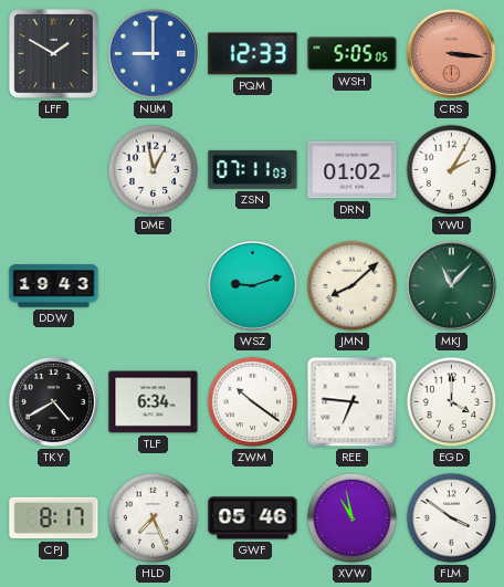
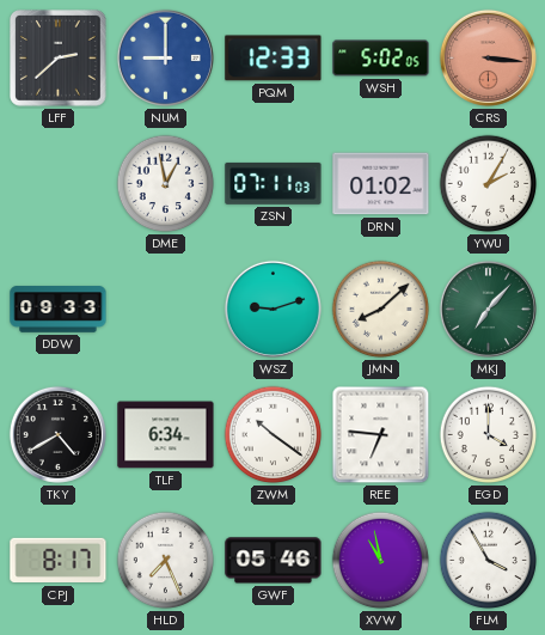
LFF: 1:50 -> 2:38 (59, 59)
WSH: 5:05 -> 5:02 (381, 59)
DDW: 19:43 -> 09:33 (59, 310)
MKJ: 11:07 -> 7:07 (488, 309)
FLM: 3:51 -> 3:55 (489, 561)
